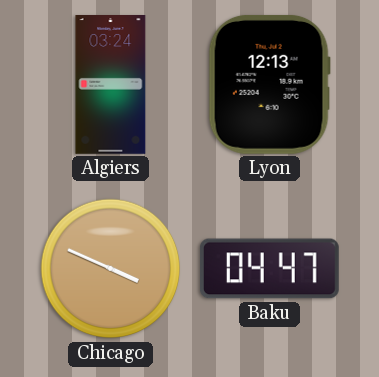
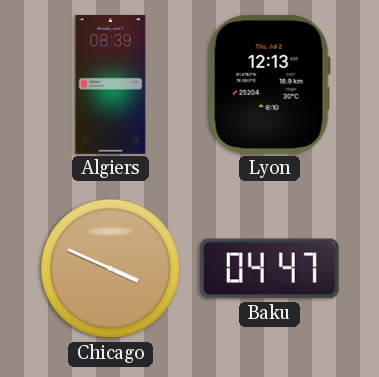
Algiers: 03:24 -> 08:39 (111, 85)
